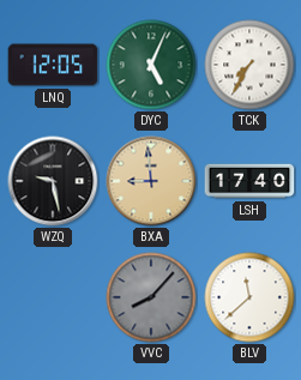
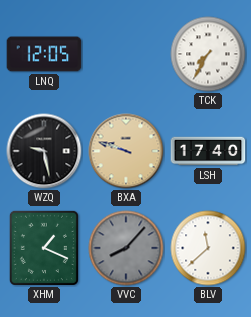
DYC: 5:04 -> none (151, 65)
BXA: 8:59 -> 9:48 (126, 151)
XHM: none -> 1:19 (44, 248)
